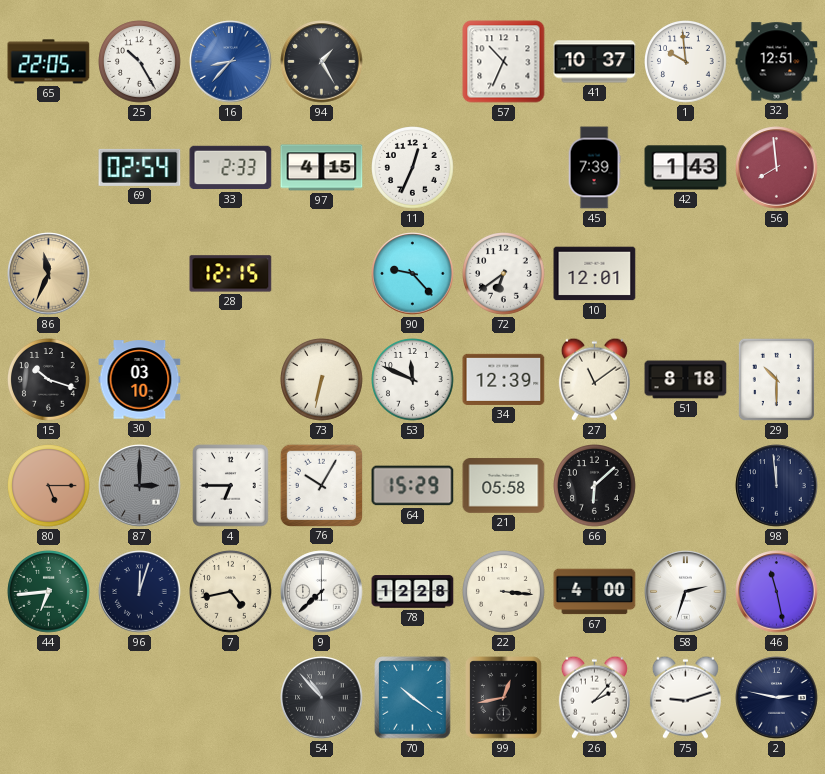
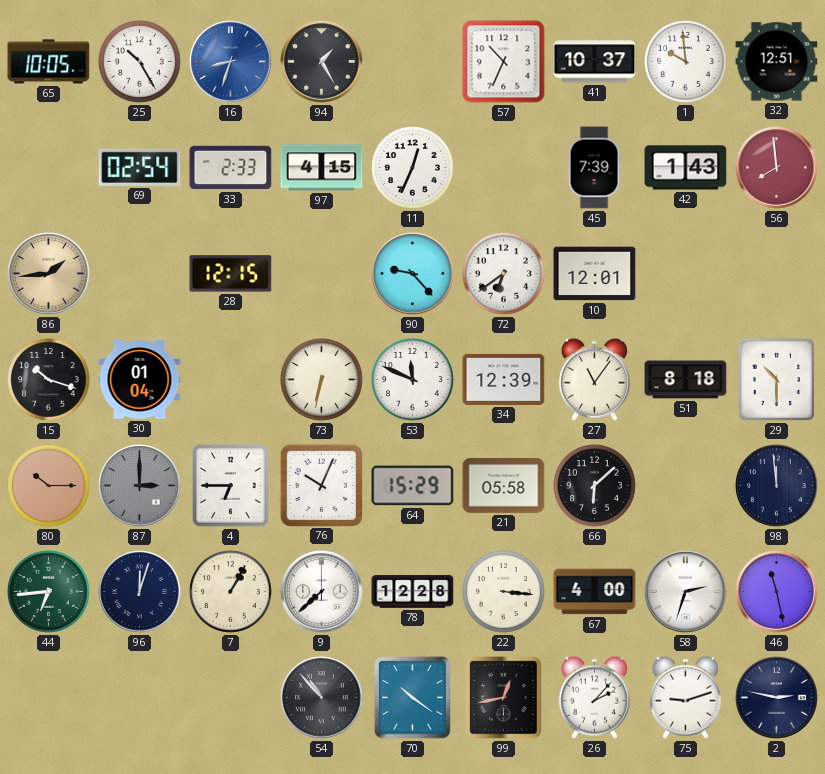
65: 22:05 -> 10:05 (49, 62)
16: 8:37 -> 8:33 (231, 62)
86: 11:34 -> 1:44 (49, 274)
30: 03:10 -> 01:04 (140, 380)
27: 11:09 -> 11:06 (594, 379)
80: 5:15 -> 10:15 (49, 486)
76: 10:05 -> 10:04 (321, 485)
7: 4:43 -> 1:05 (231, 592)
